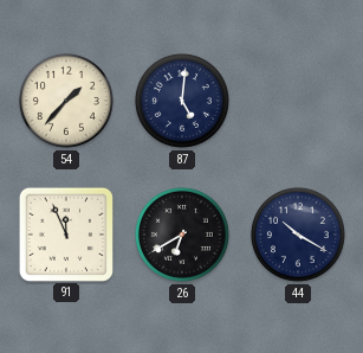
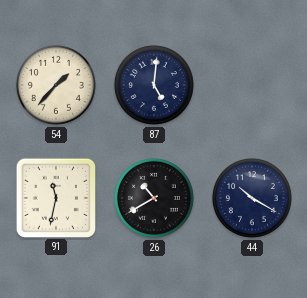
91: 11:56 -> 11:32 (55, 197)
26: 6:40 -> 10:40 (154, 198)
